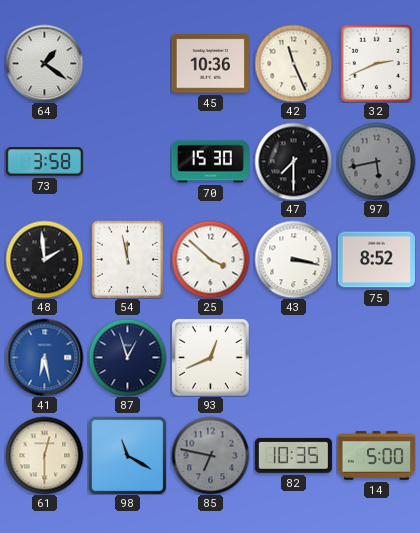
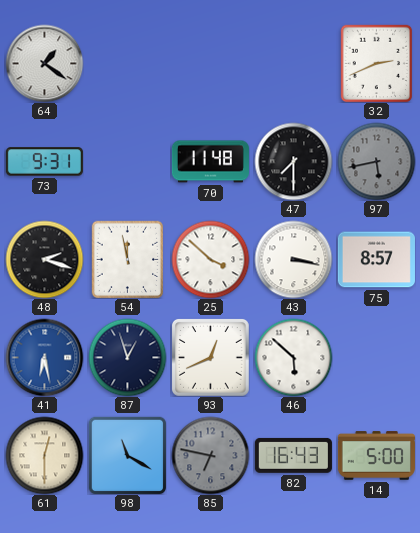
45: 10:36 -> none (210, 64)
42: 11:26 -> none (293, 63)
73: 3:58 -> 9:31 (44, 162)
70: 15:30 -> 11:48 (210, 162)
48: 1:59 -> 2:18 (44, 259)
75: 8:52 -> 8:57 (376, 260)
46: none -> 5:52 (293, 357)
82: 10:35 -> 16:43 (293, 455)
